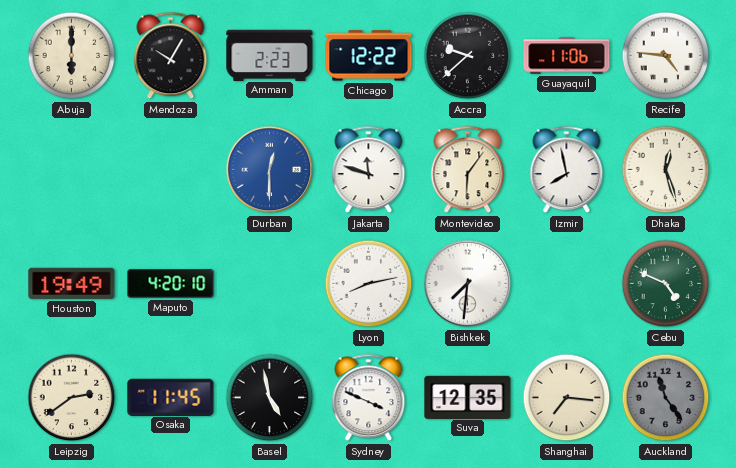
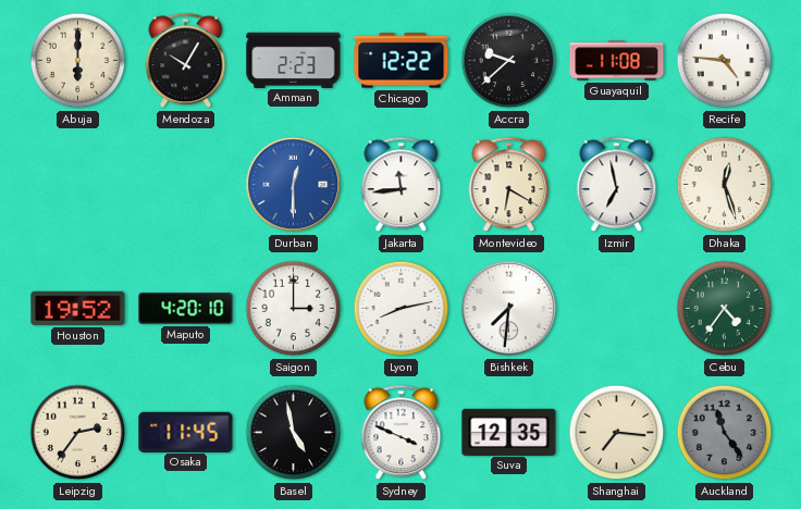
Guayaquil: 11:06 -> 11:08 (617, 61)
Jakarta: 11:48 -> 11:44 (402, 185)
Montevideo: 6:06 -> 6:20 (509, 185)
Izmir: 7:58 -> 6:58 (617, 185)
Houston: 19:49 -> 19:52 (78, 308)
Saigon: none -> 3:00 (294, 309)
Cebu: 4:49 -> 4:36 (725, 309)
Leipzig: 2:39 -> 2:36 (78, 433)
